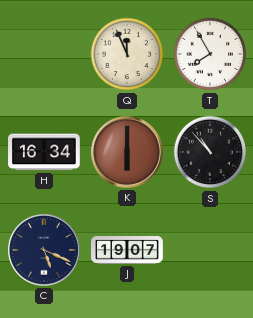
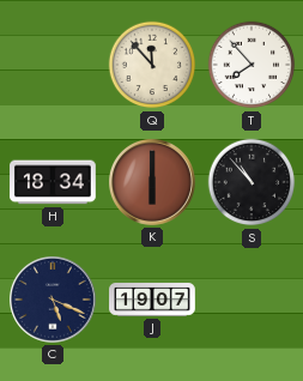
Q: 11:56 -> 11:53 (152, 65)
T: 7:55 -> 7:53 (252, 65)
H: 16:34 -> 18:34 (53, 182)
